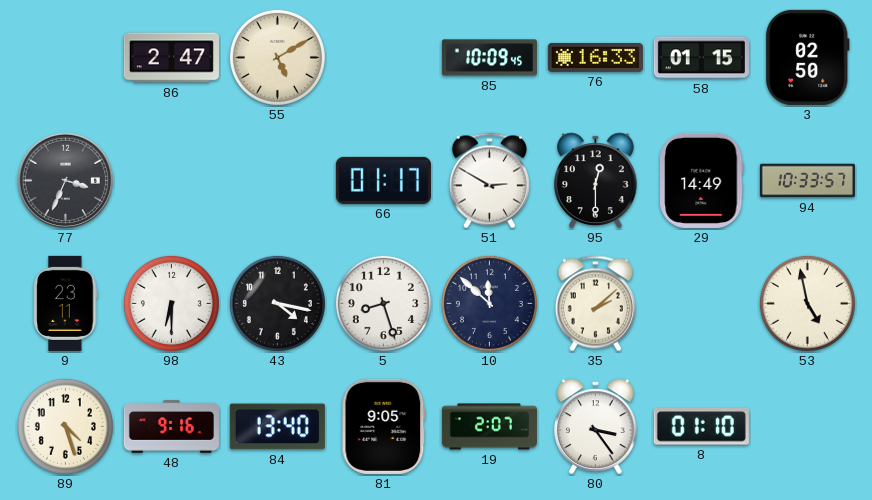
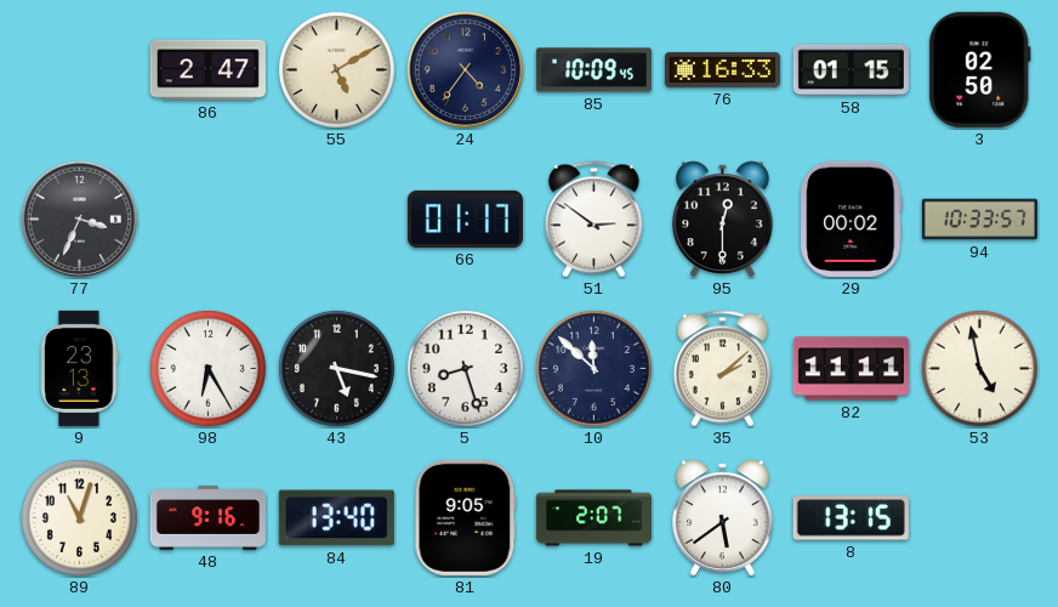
24: none -> 4:36 (465, 69)
51: 2:50 -> 2:51 (593, 220)
29: 14:49 -> 00:02 (852, 219)
9: 23:11 -> 23:13 (80, 368)
98: 6:30 -> 6:25 (207, 368)
43: 4:17 -> 5:17 (336, 368)
82: none -> 11:11 (851, 369)
89: 4:27 -> 11:03 (79, 517)
80: 3:24 -> 5:39 (723, 518)
8: 01:10 -> 13:15 (851, 518)
